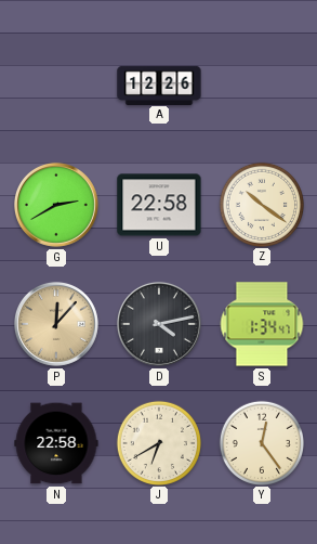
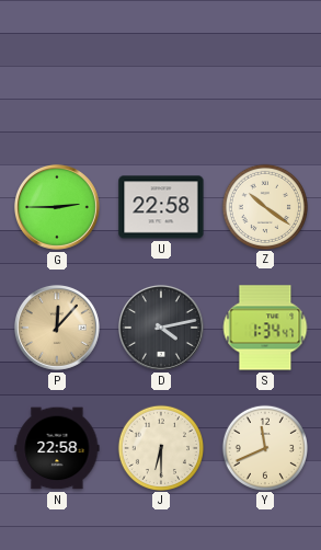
A: 12:26 -> none (159, 85)
G: 2:40 -> 2:45 (57, 207)
J: 6:40 -> 6:30 (160, 447)
Y: 12:24 -> 11:41 (264, 447)
